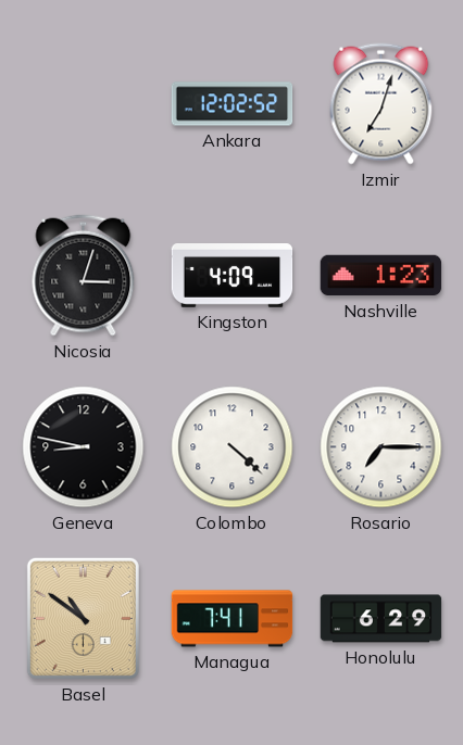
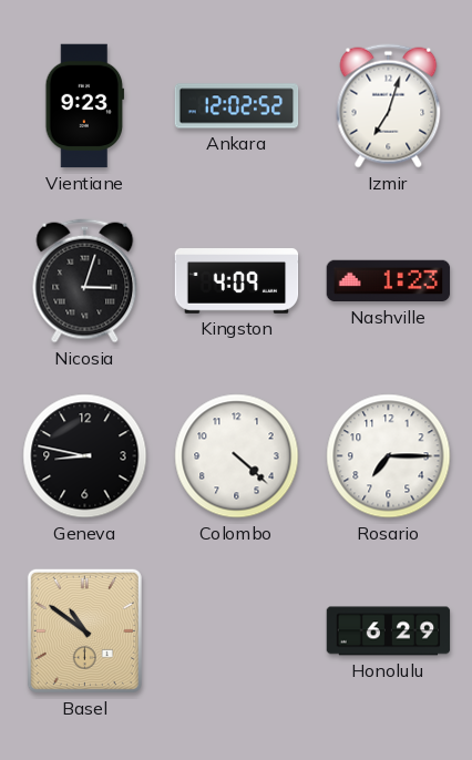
Vientiane: none -> 9:23 (85, 106)
Managua: 7:41 -> none (233, 619)
